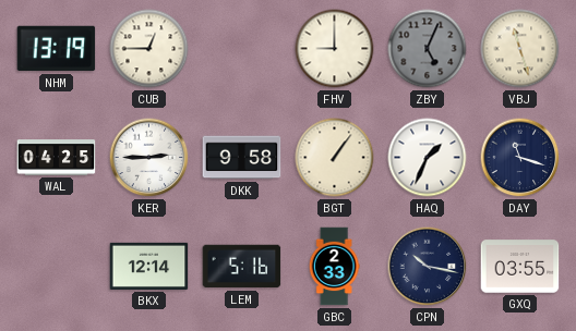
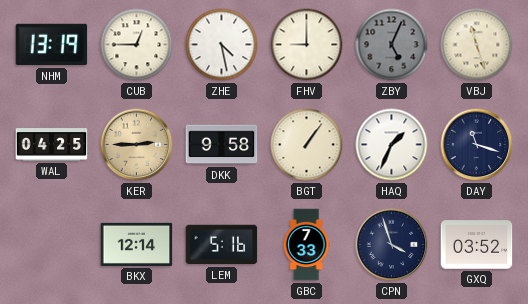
ZHE: none -> 4:28 (222, 45)
KER dial: white -> champagne (137, 145)
GBC: 2:33 -> 7:33 (306, 245)
CPN: 10:17 -> 3:57 (392, 245)
GXQ: 03:55 -> 03:52 (477, 245)
